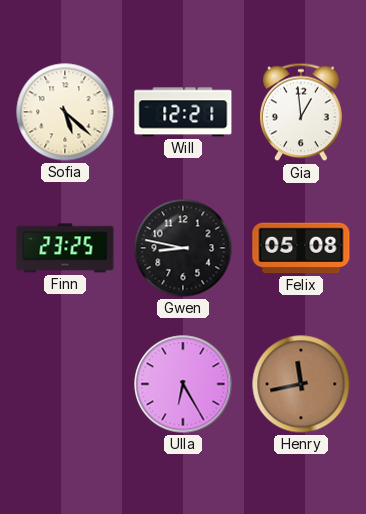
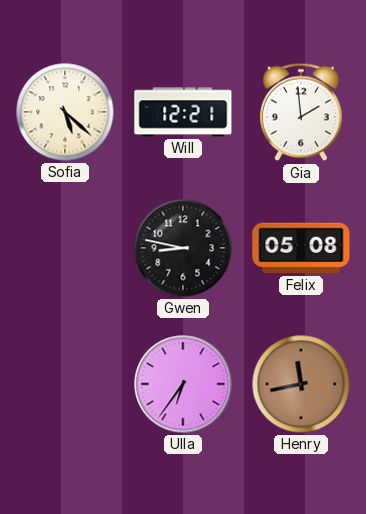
Gia: 12:59 -> 1:59 (301, 112)
Finn: 23:25 -> none (65, 248)
Ulla: 6:25 -> 6:36 (183, 384)
